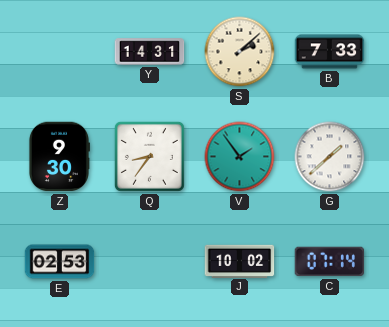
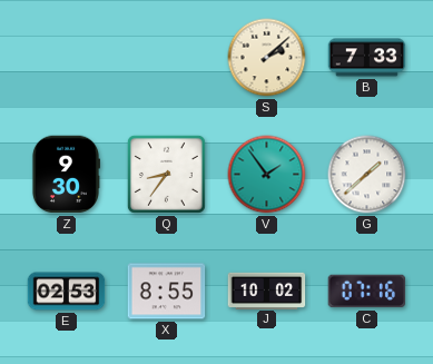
Y: 14:31 -> none (150, 52)
X: none -> 8:55 (167, 292)
C: 07:14 -> 07:16 (367, 292)
